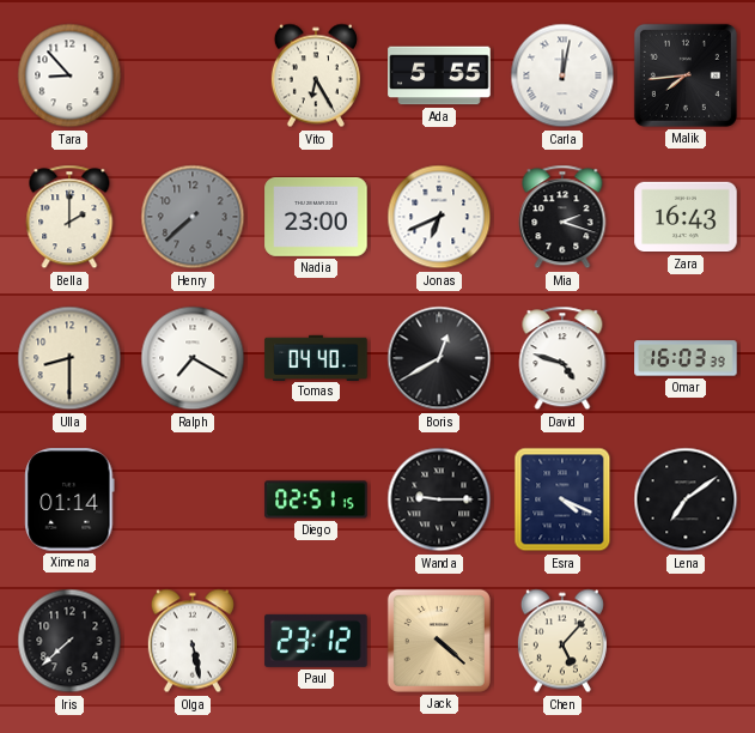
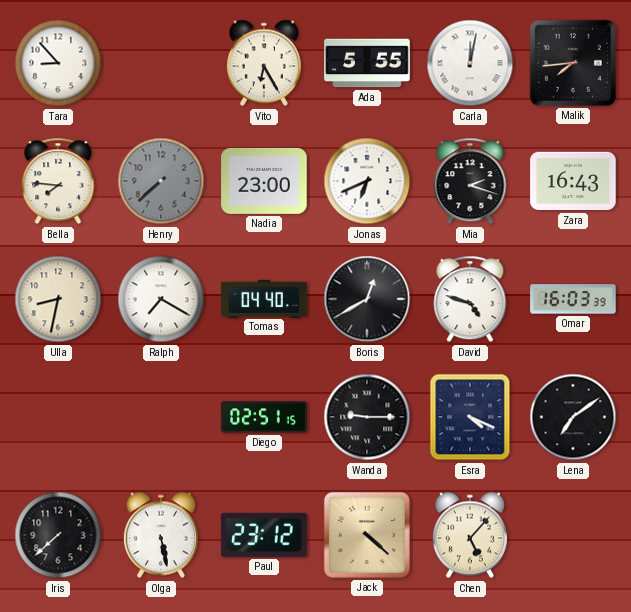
Bella: 2:00 -> 7:46 (58, 181)
Ulla: 8:30 -> 8:32 (58, 299)
Ximena: 01:14 -> none (69, 499)
